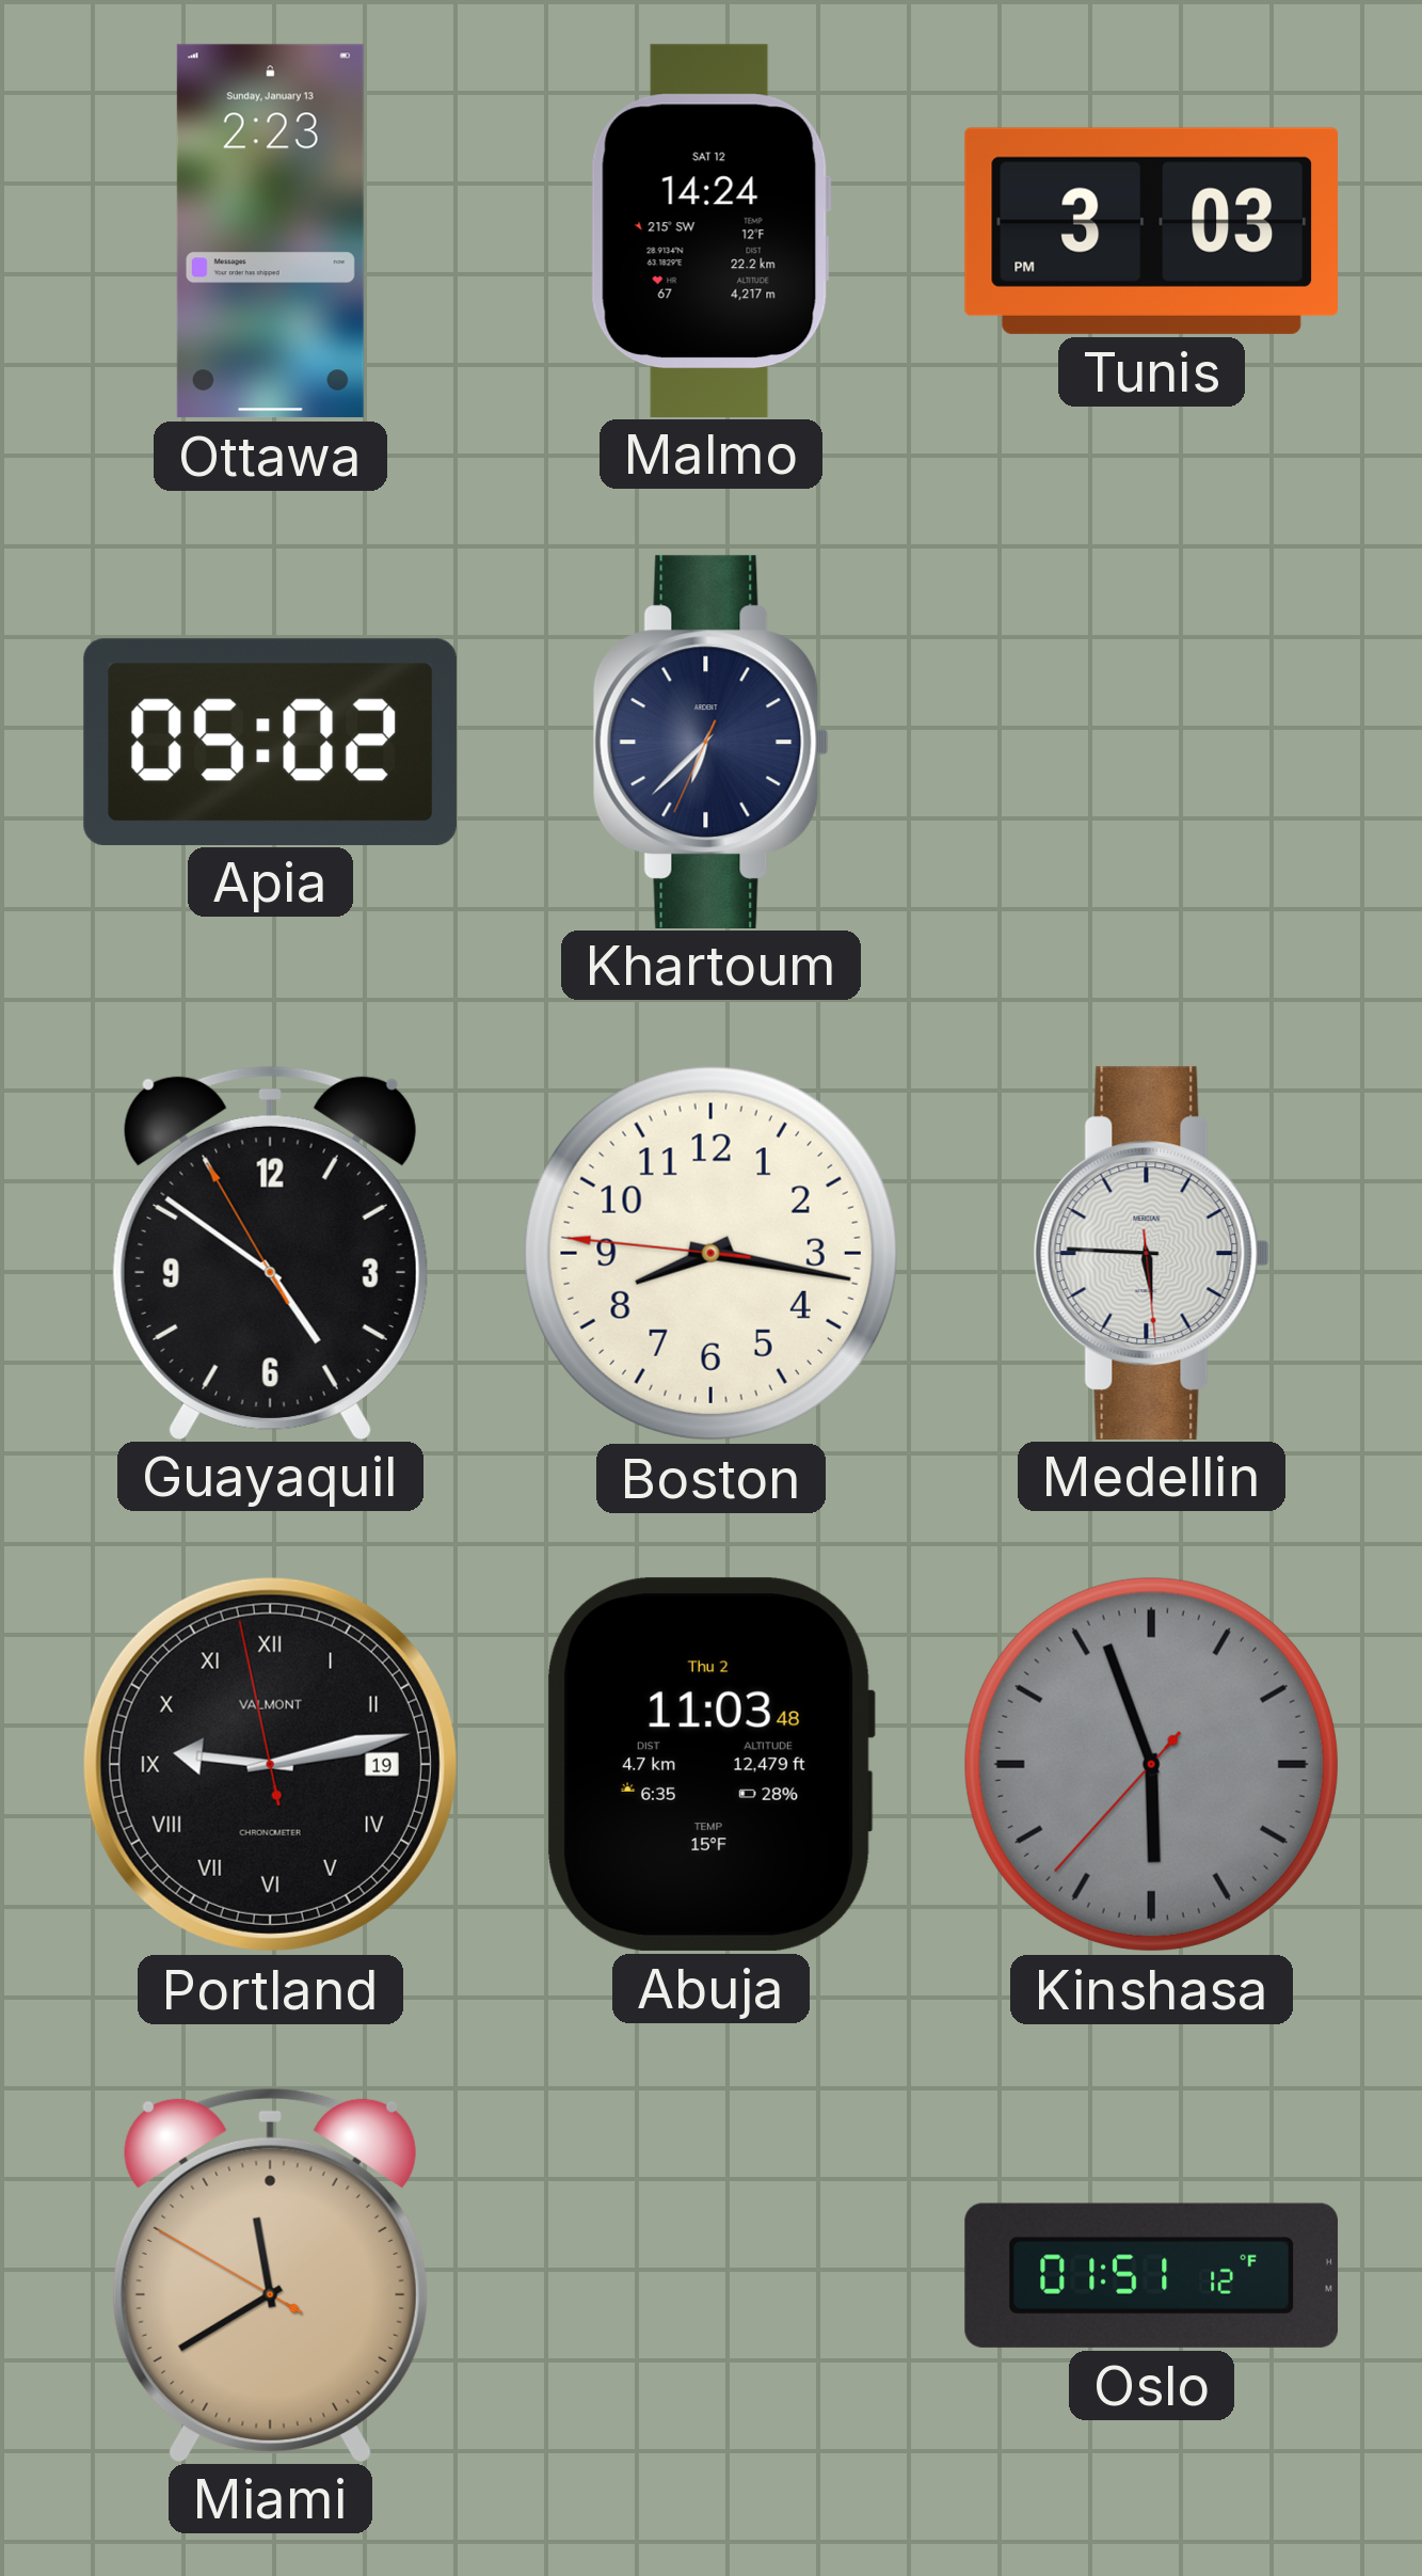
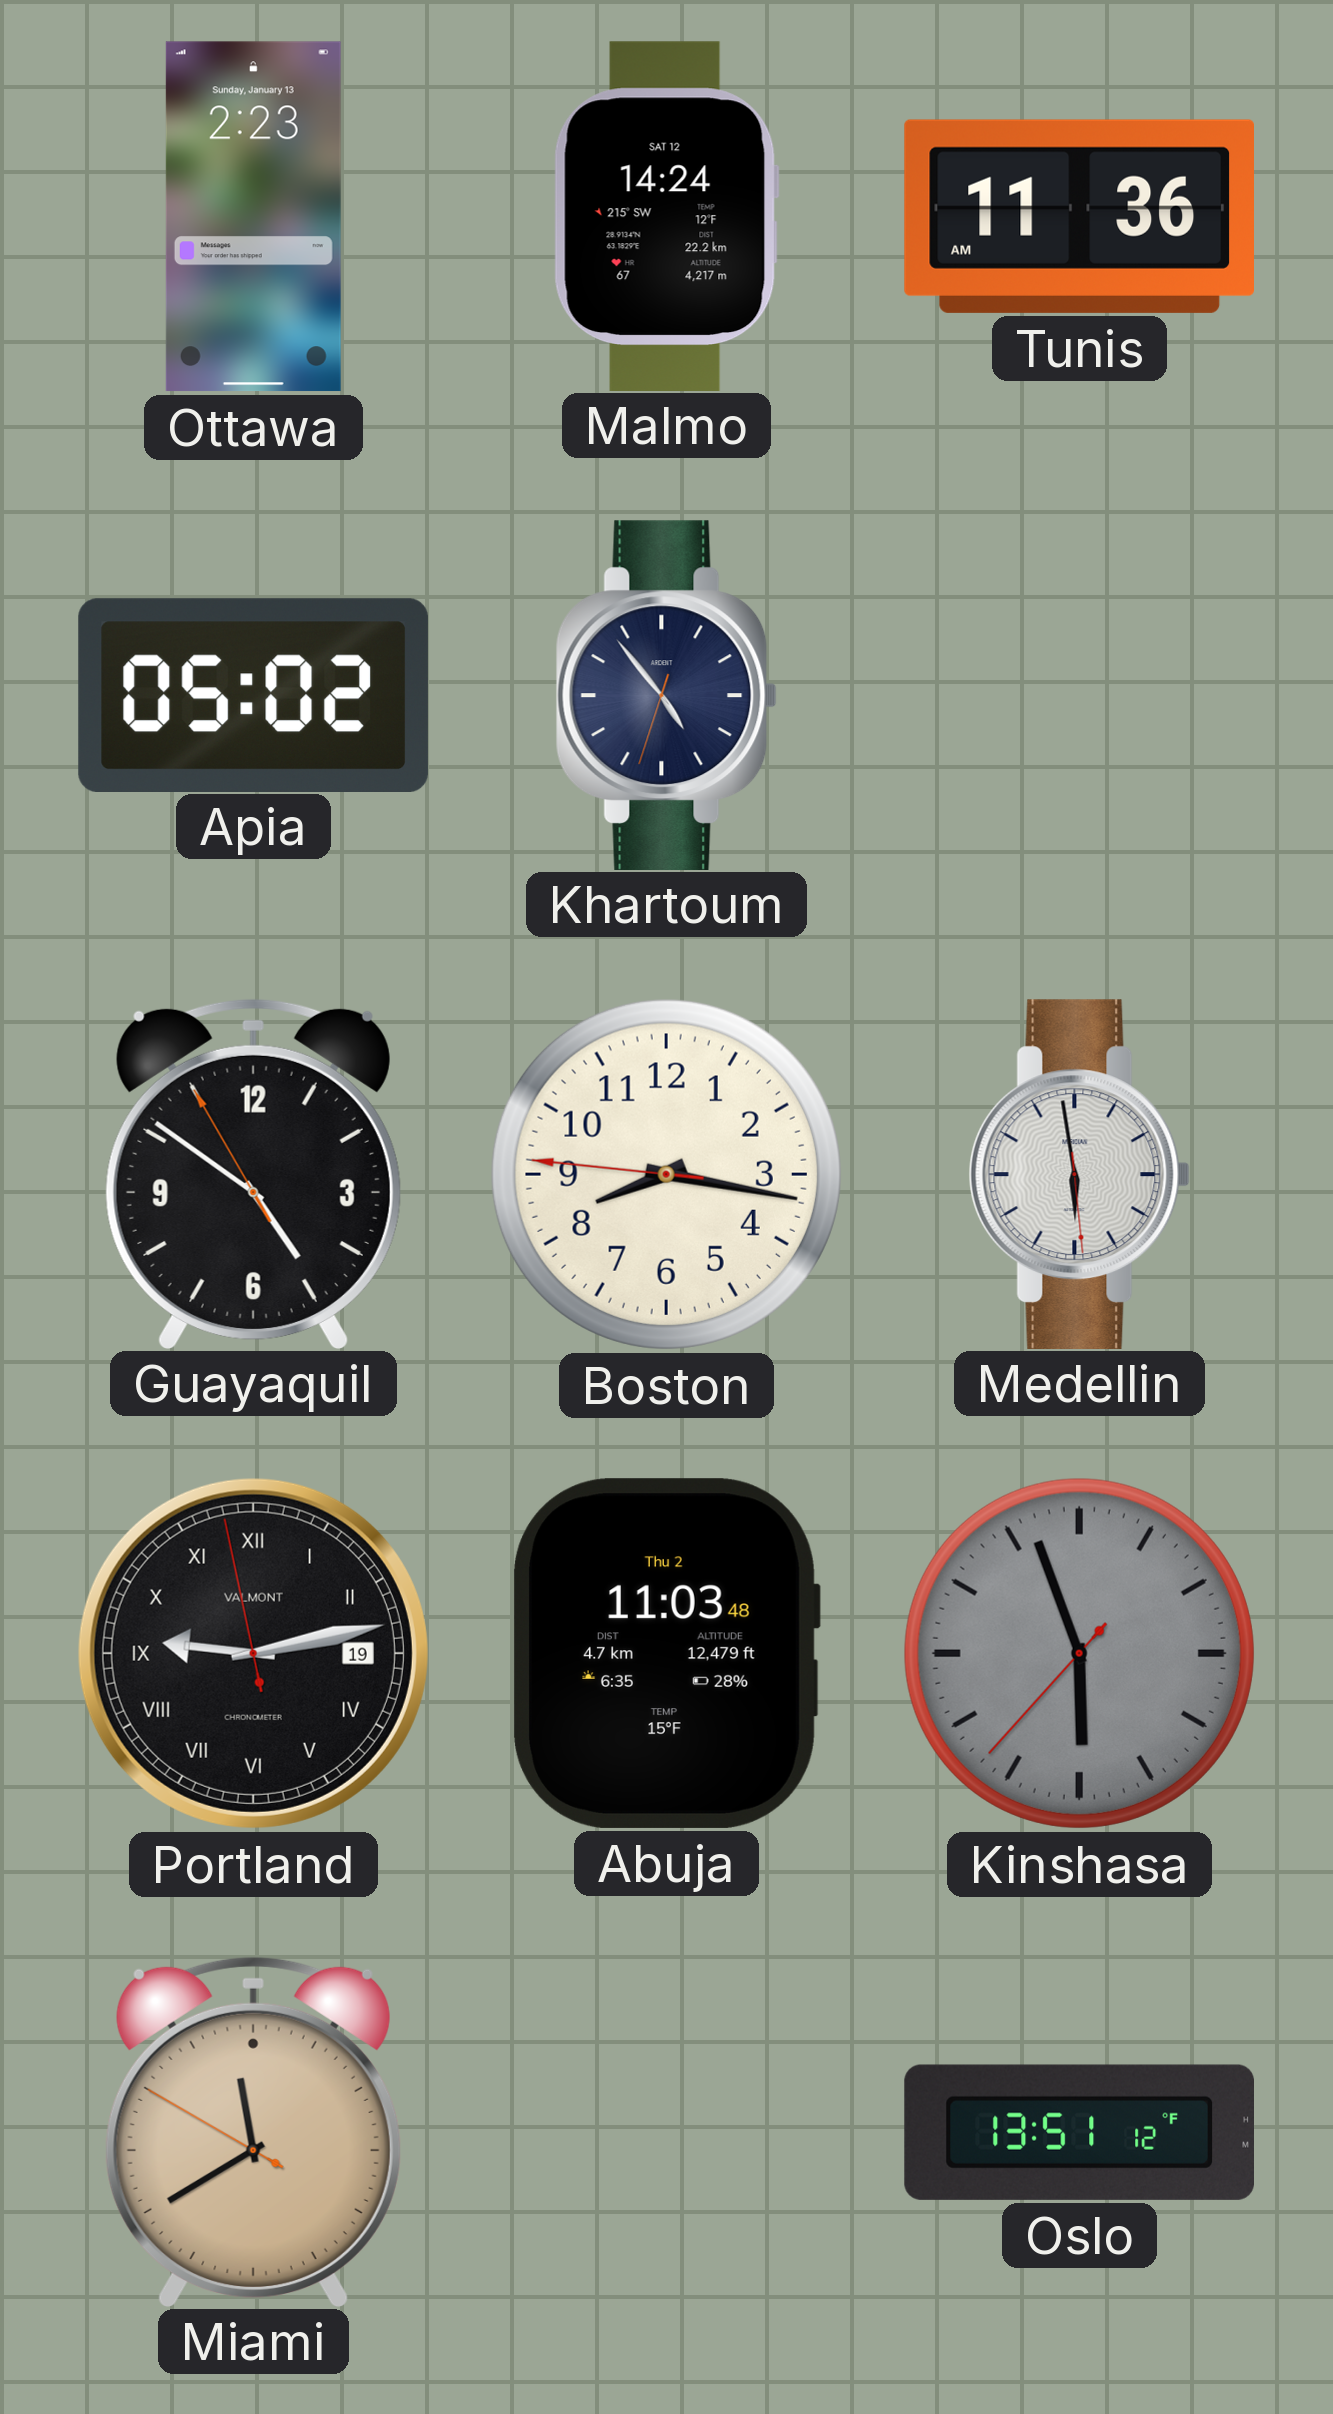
Tunis: 3:03 -> 11:36 (1079, 216)
Khartoum: 6:37 -> 4:53 (666, 695)
Medellin: 5:45 -> 5:58 (1079, 1174)
Oslo: 01:51 -> 13:51 (1079, 2132)
